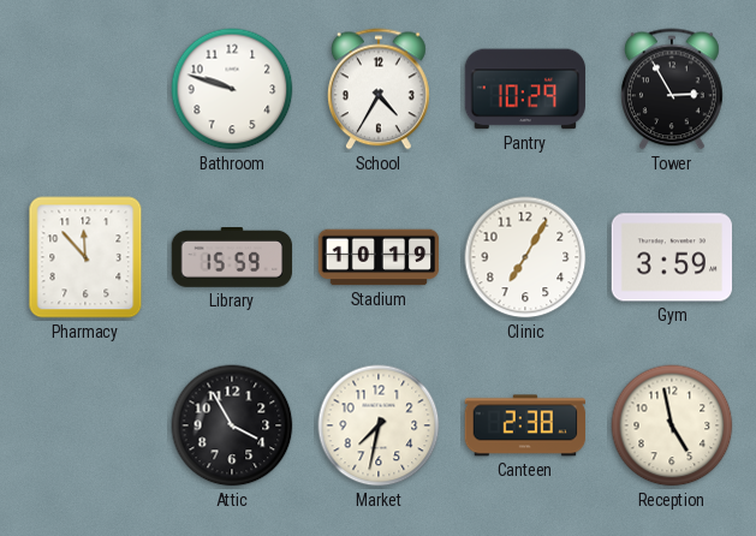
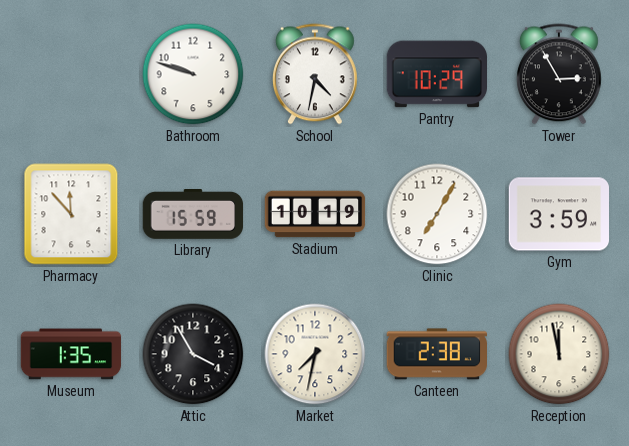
School: 4:35 -> 4:32 (315, 74)
Museum: none -> 1:35 (71, 354)
Reception: 4:58 -> 11:58 (559, 354)
